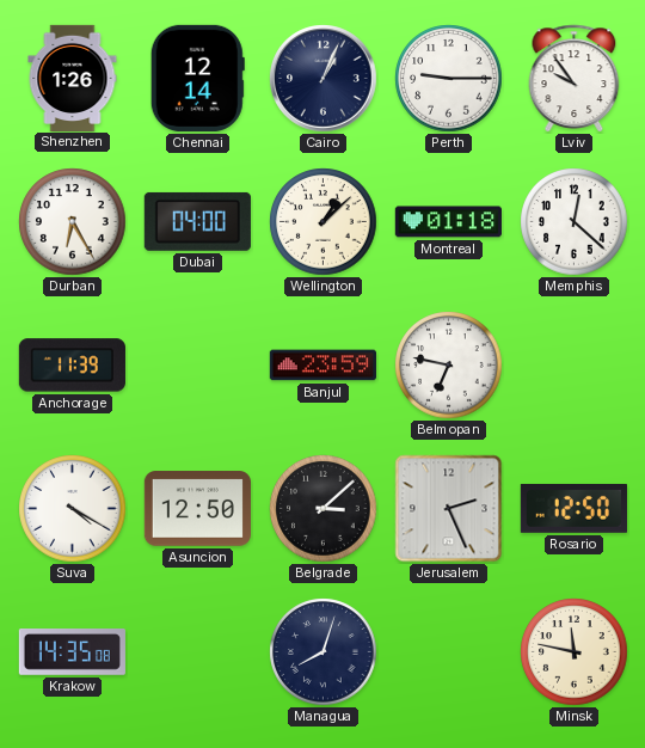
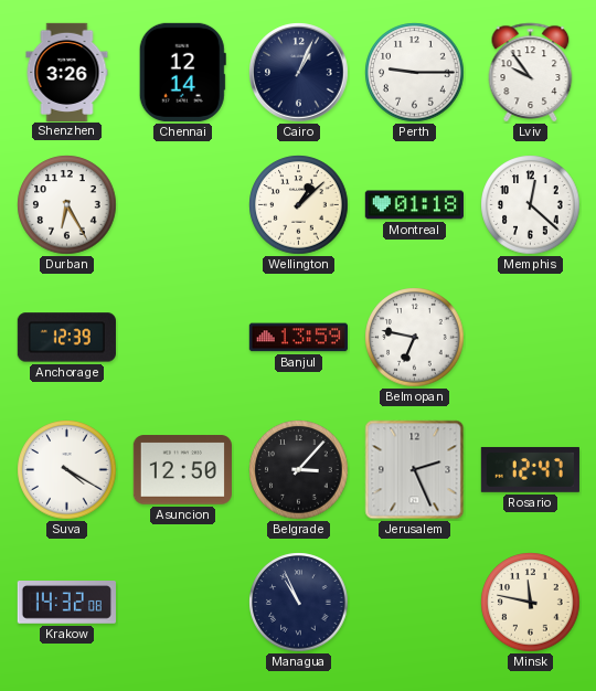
Shenzhen: 1:26 -> 3:26 (67, 72)
Dubai: 04:00 -> none (197, 221)
Anchorage: 11:39 -> 12:39 (66, 338)
Banjul: 23:59 -> 13:59 (298, 338)
Belgrade: 3:08 -> 3:07 (299, 470)
Rosario: 12:50 -> 12:47 (530, 469)
Krakow: 14:35 -> 14:32 (66, 603)
Managua: 8:03 -> 10:56 (299, 603)
